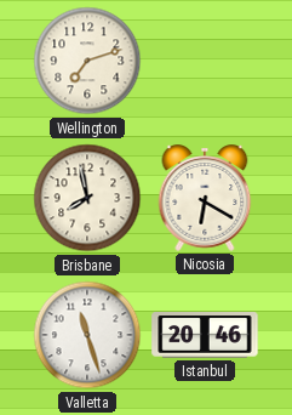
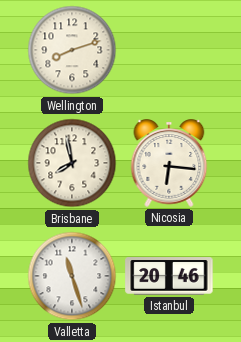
Wellington: 7:12 -> 8:12 (72, 50)
Nicosia: 6:20 -> 6:16 (169, 163)
